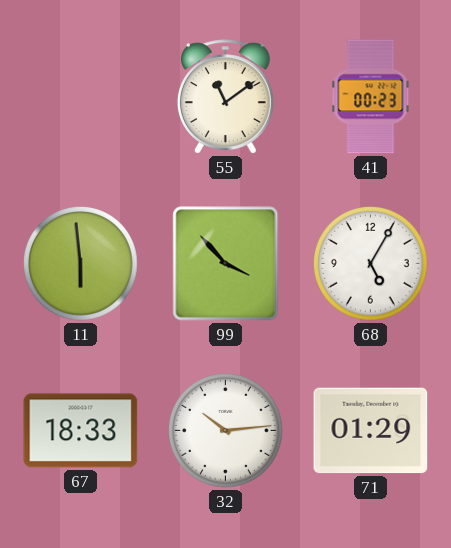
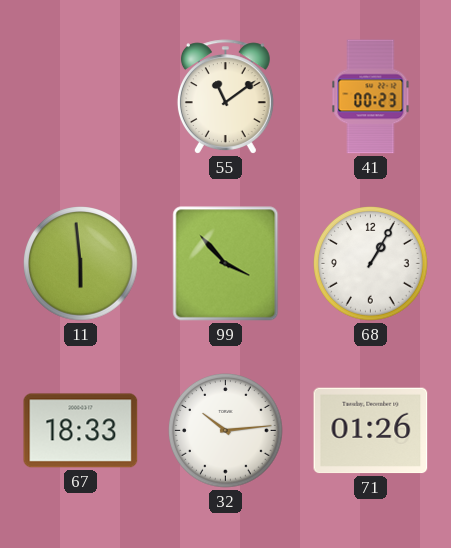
68: 5:05 -> 1:05 (371, 264)
71: 01:29 -> 01:26 (371, 431)
